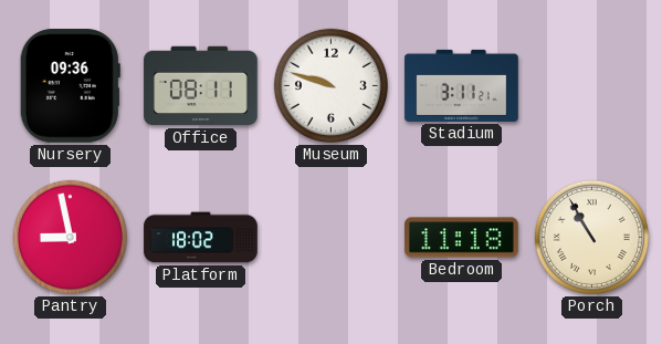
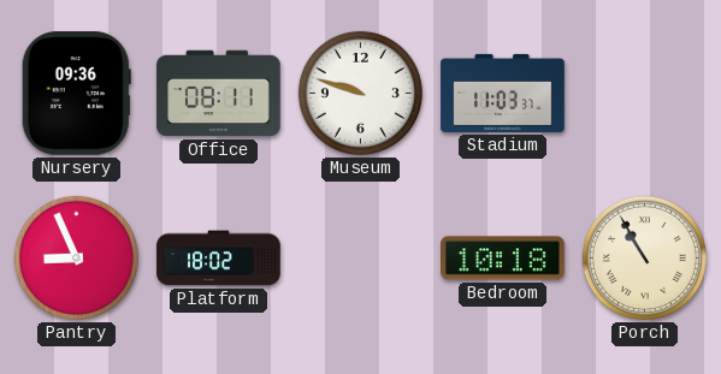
Stadium: 3:11 -> 11:03 (503, 93)
Pantry: 8:58 -> 8:56 (76, 257)
Bedroom: 11:18 -> 10:18 (503, 259)
